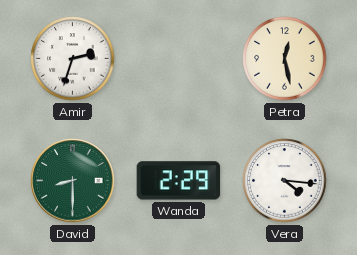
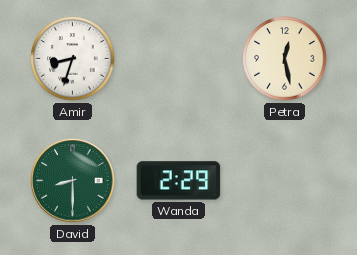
Amir: 2:33 -> 8:33 (73, 59)
Vera: 4:16 -> none (285, 181)
